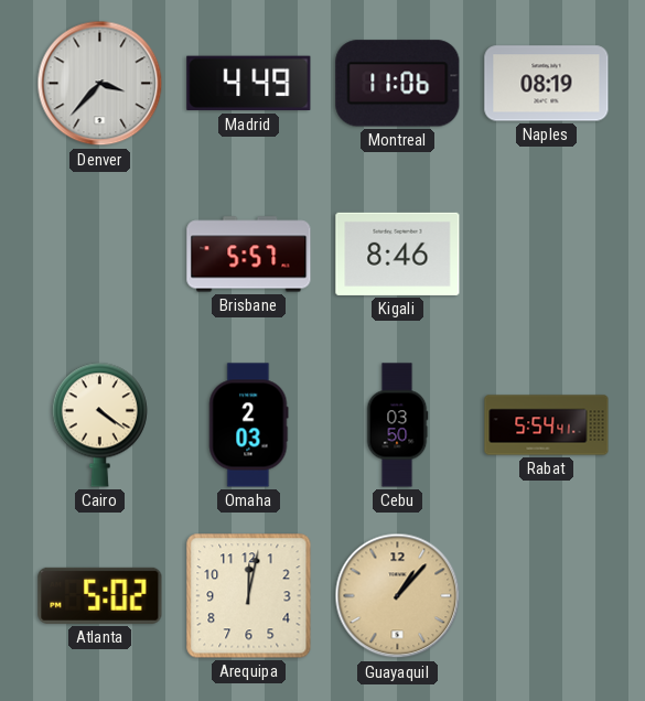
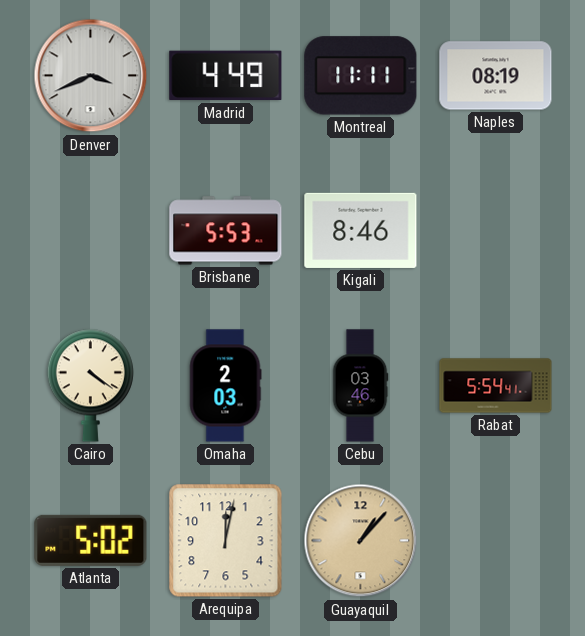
Denver: 3:37 -> 3:41 (91, 76)
Montreal: 11:06 -> 11:11 (361, 76)
Brisbane: 5:57 -> 5:53 (226, 231)
Cebu: 03:50 -> 03:46 (360, 386)
